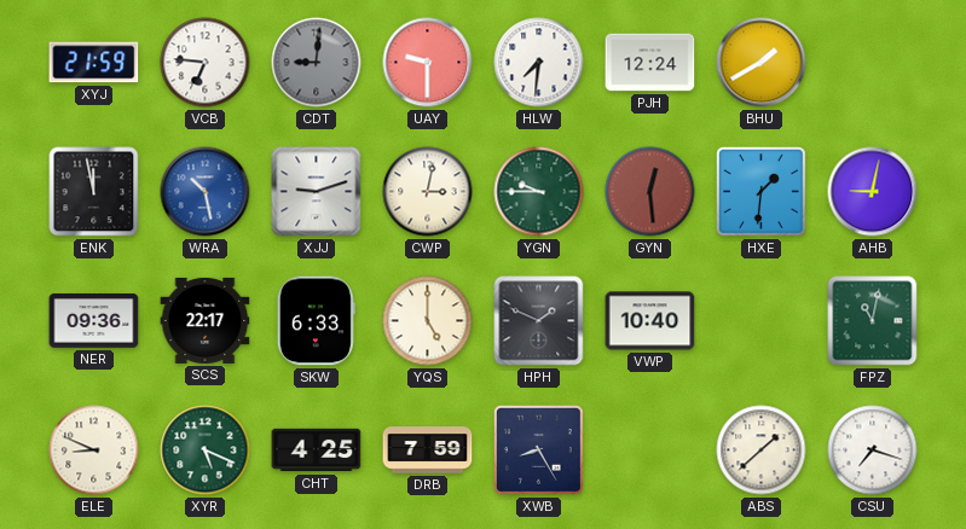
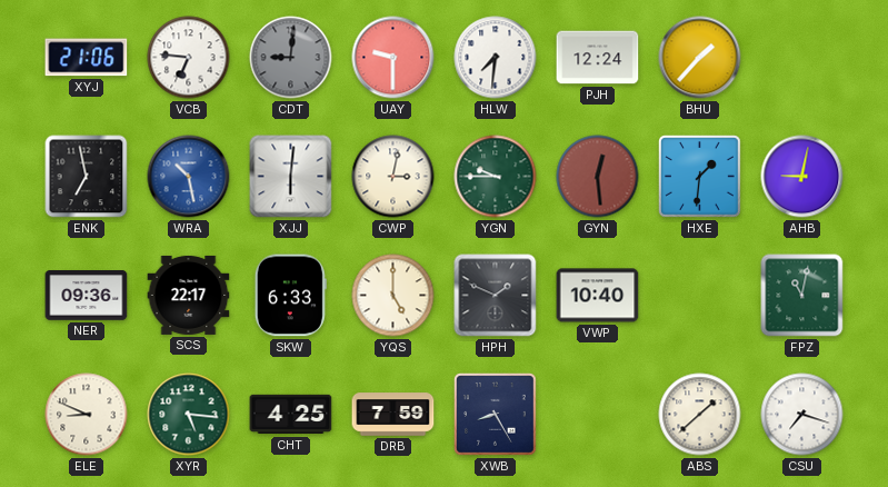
XYJ: 21:59 -> 21:06 (87, 58)
BHU: 1:40 -> 1:37 (700, 58)
ENK: 11:58 -> 6:58 (87, 177)
XJJ: 9:12 -> 6:01 (291, 177)
XYR: 5:19 -> 5:16 (189, 415)
